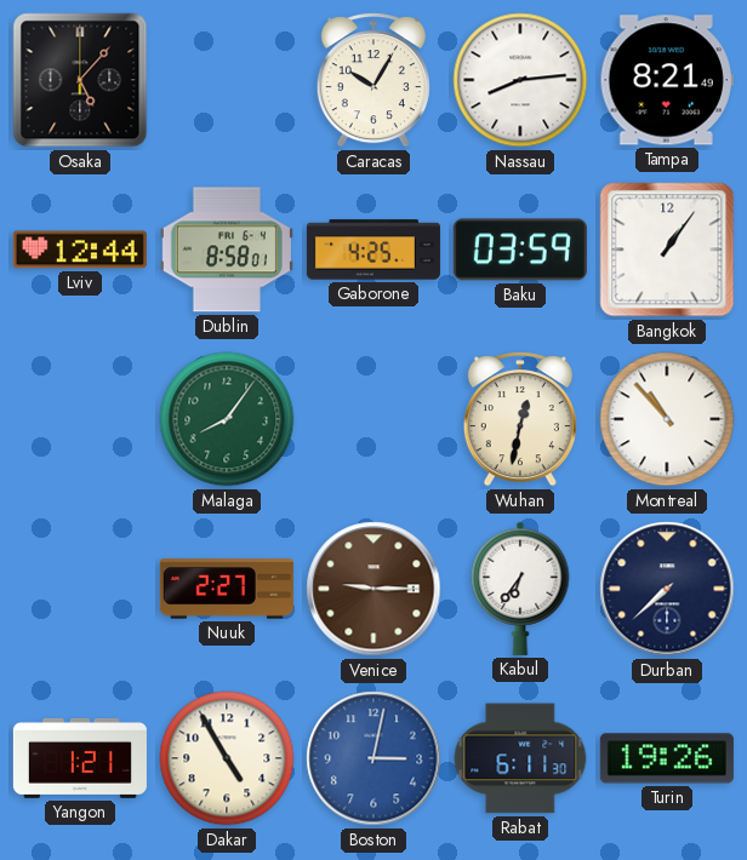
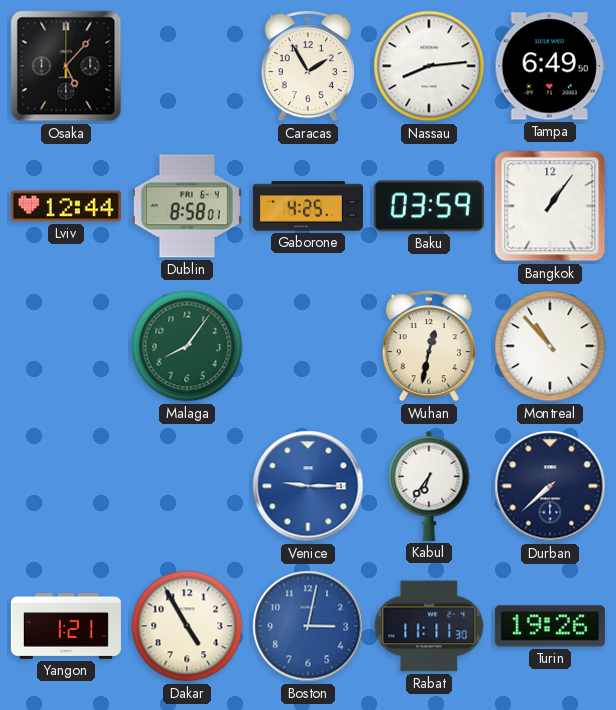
Caracas: 10:05 -> 1:55 (308, 66)
Tampa: 8:21 -> 6:49 (550, 66)
Nuuk: 2:27 -> none (227, 589)
Venice dial: brown -> blue (308, 486)
Rabat: 6:11 -> 11:11 (429, 626)
